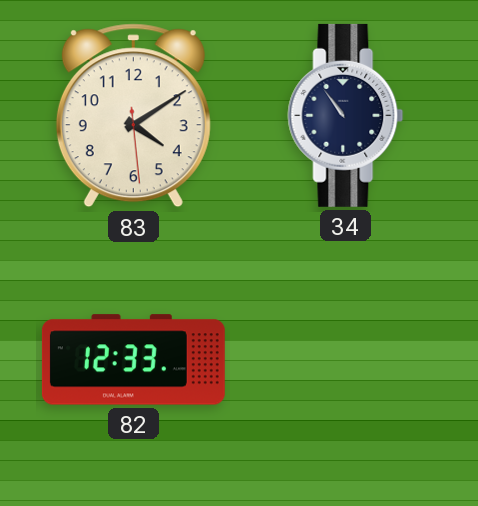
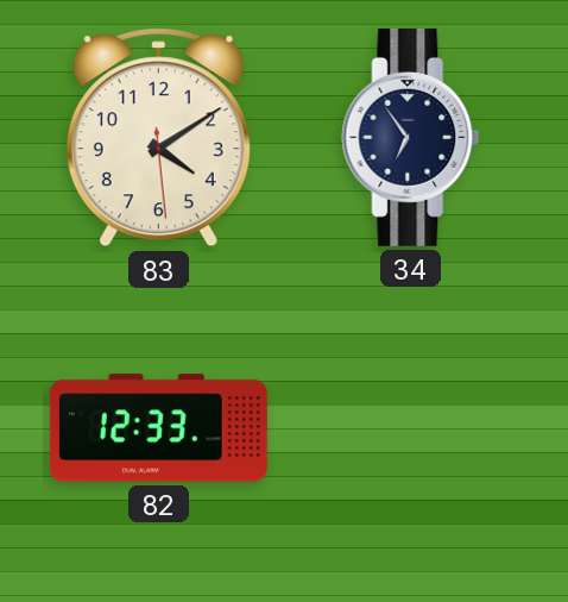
34: 10:54 -> 6:54 (411, 137)
